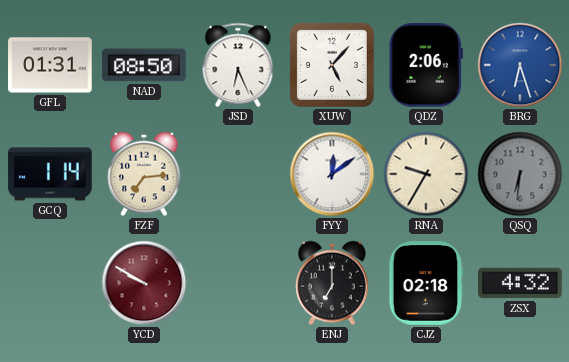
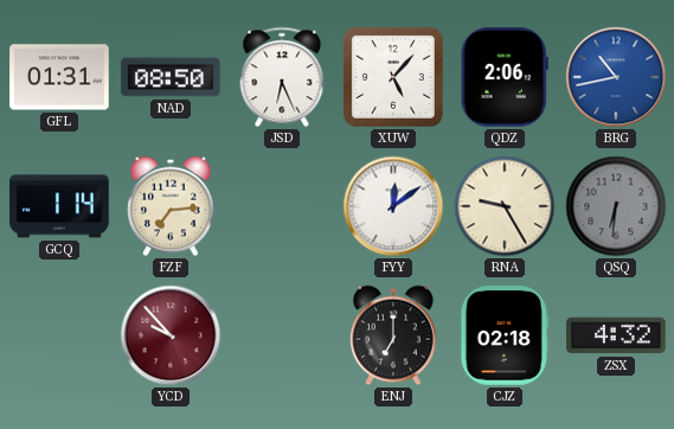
BRG: 6:27 -> 10:43 (616, 77)
RNA: 9:35 -> 9:25 (505, 206)
YCD: 9:50 -> 9:53 (171, 335)
